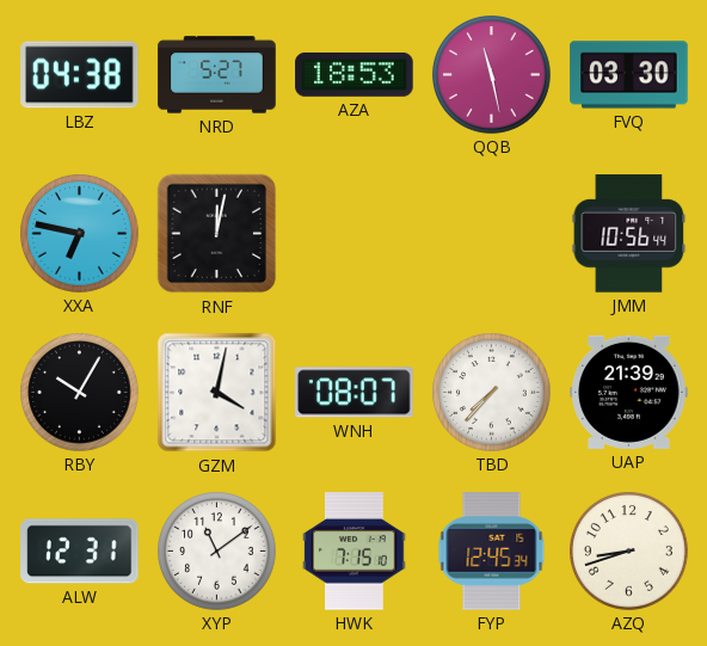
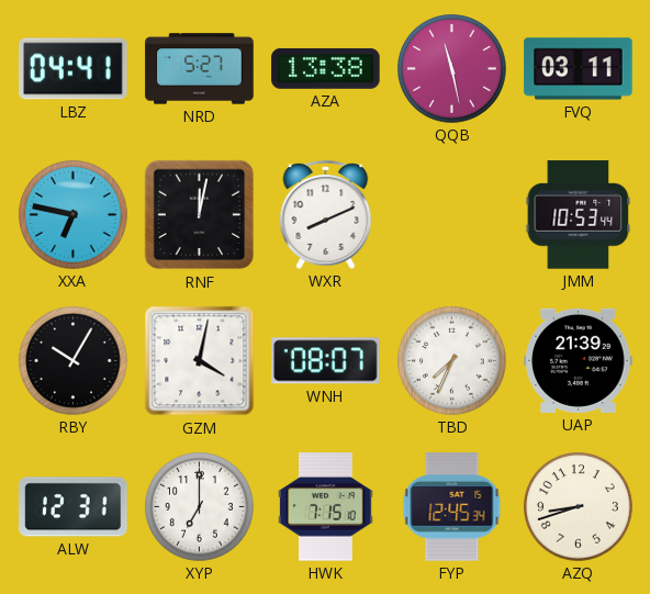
LBZ: 04:38 -> 04:41 (74, 69)
AZA: 18:53 -> 13:38 (326, 68)
FVQ: 03:30 -> 03:11 (579, 69)
WXR: none -> 8:11 (326, 214)
JMM: 10:56 -> 10:53 (579, 215)
TBD: 7:37 -> 7:34 (452, 361)
XYP: 11:09 -> 7:00 (200, 507)
